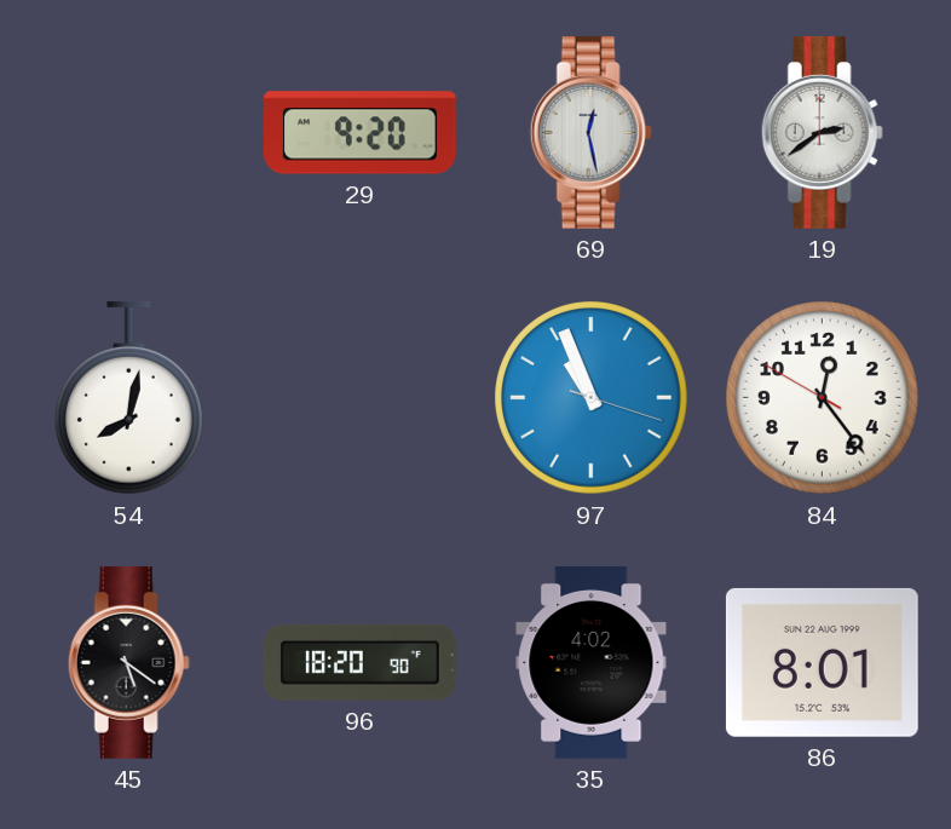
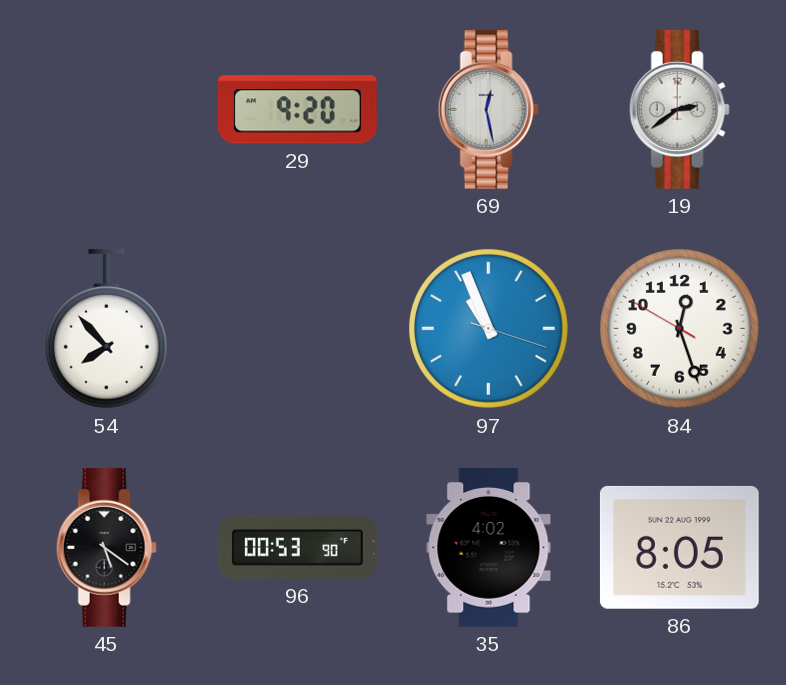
54: 8:02 -> 7:53 (106, 329)
84: 12:23 -> 12:26 (680, 329)
96: 18:20 -> 00:53 (297, 547)
86: 8:01 -> 8:05 (679, 547)
